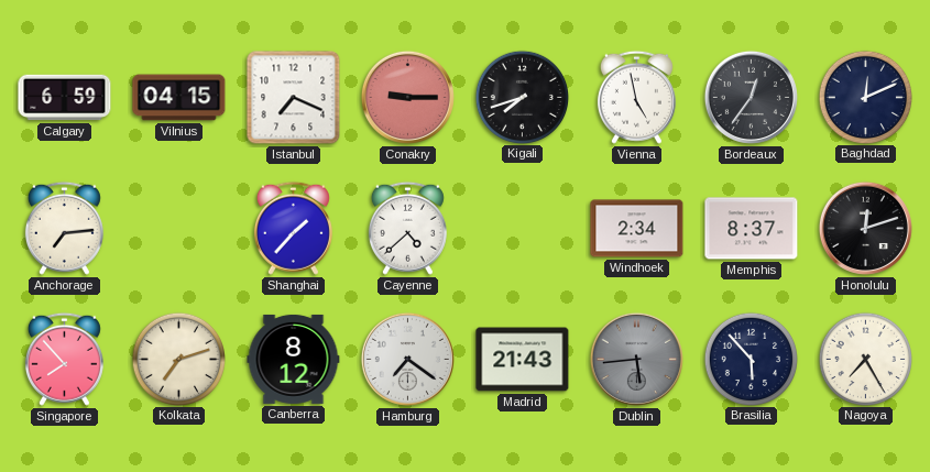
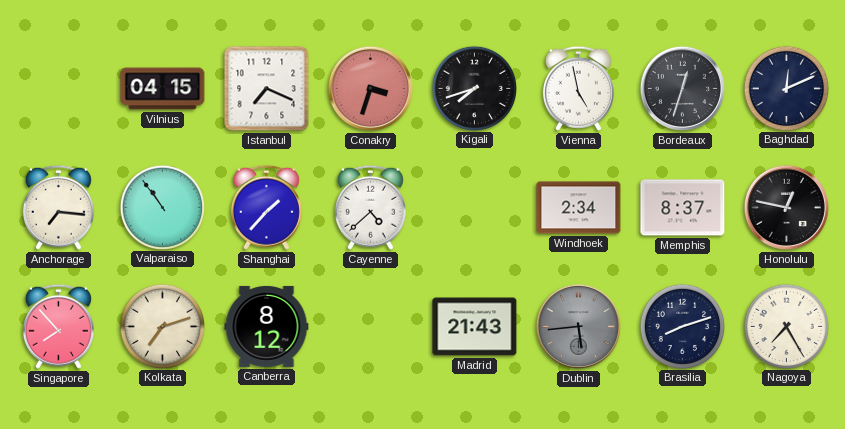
Calgary: 6:59 -> none (65, 98)
Conakry: 9:15 -> 3:33 (370, 88)
Bordeaux: 12:36 -> 12:33 (682, 88)
Anchorage: 7:14 -> 7:16 (58, 207)
Valparaiso: none -> 10:54 (162, 207)
Honolulu: 12:12 -> 12:47 (786, 207)
Hamburg: 7:21 -> none (407, 359)
Brasilia: 5:53 -> 8:12 (682, 326)
